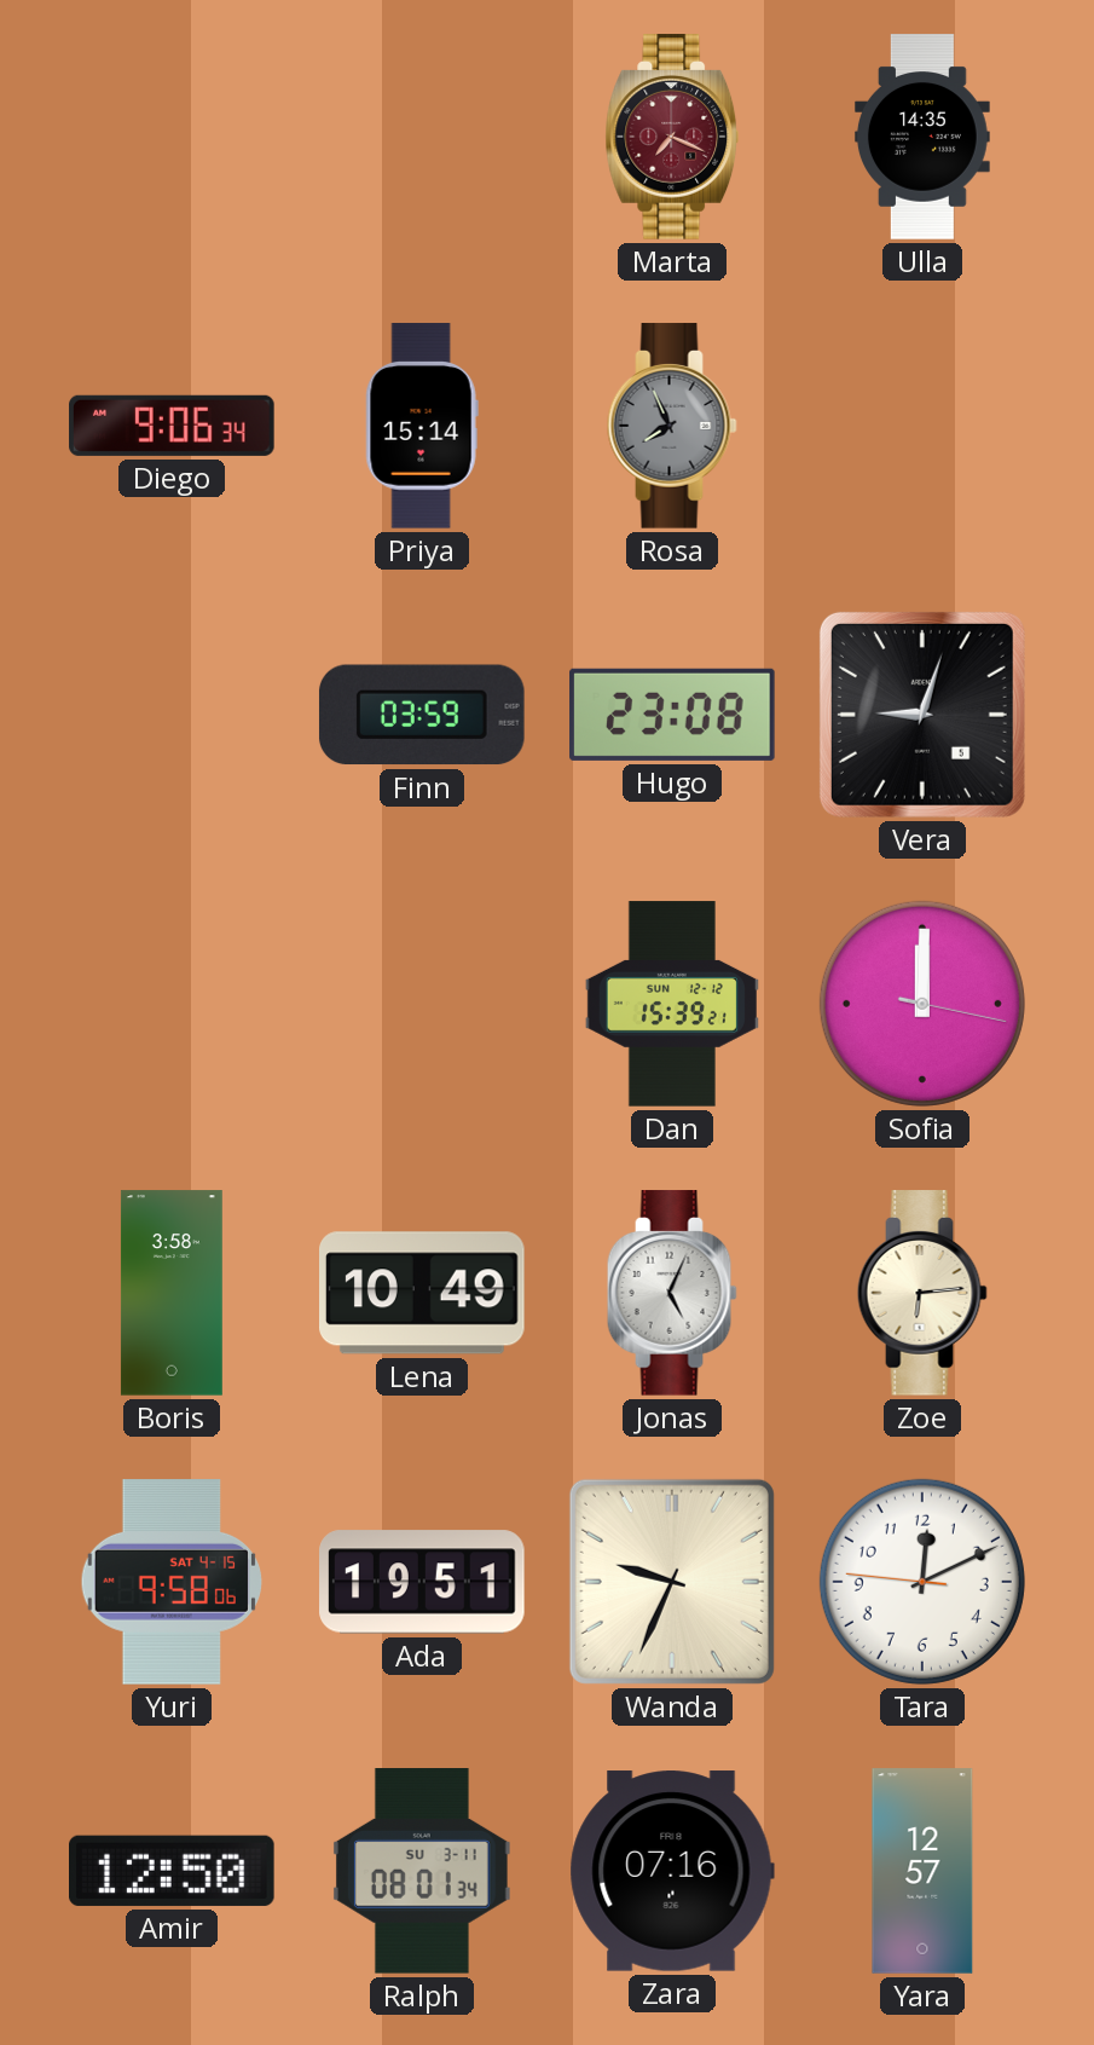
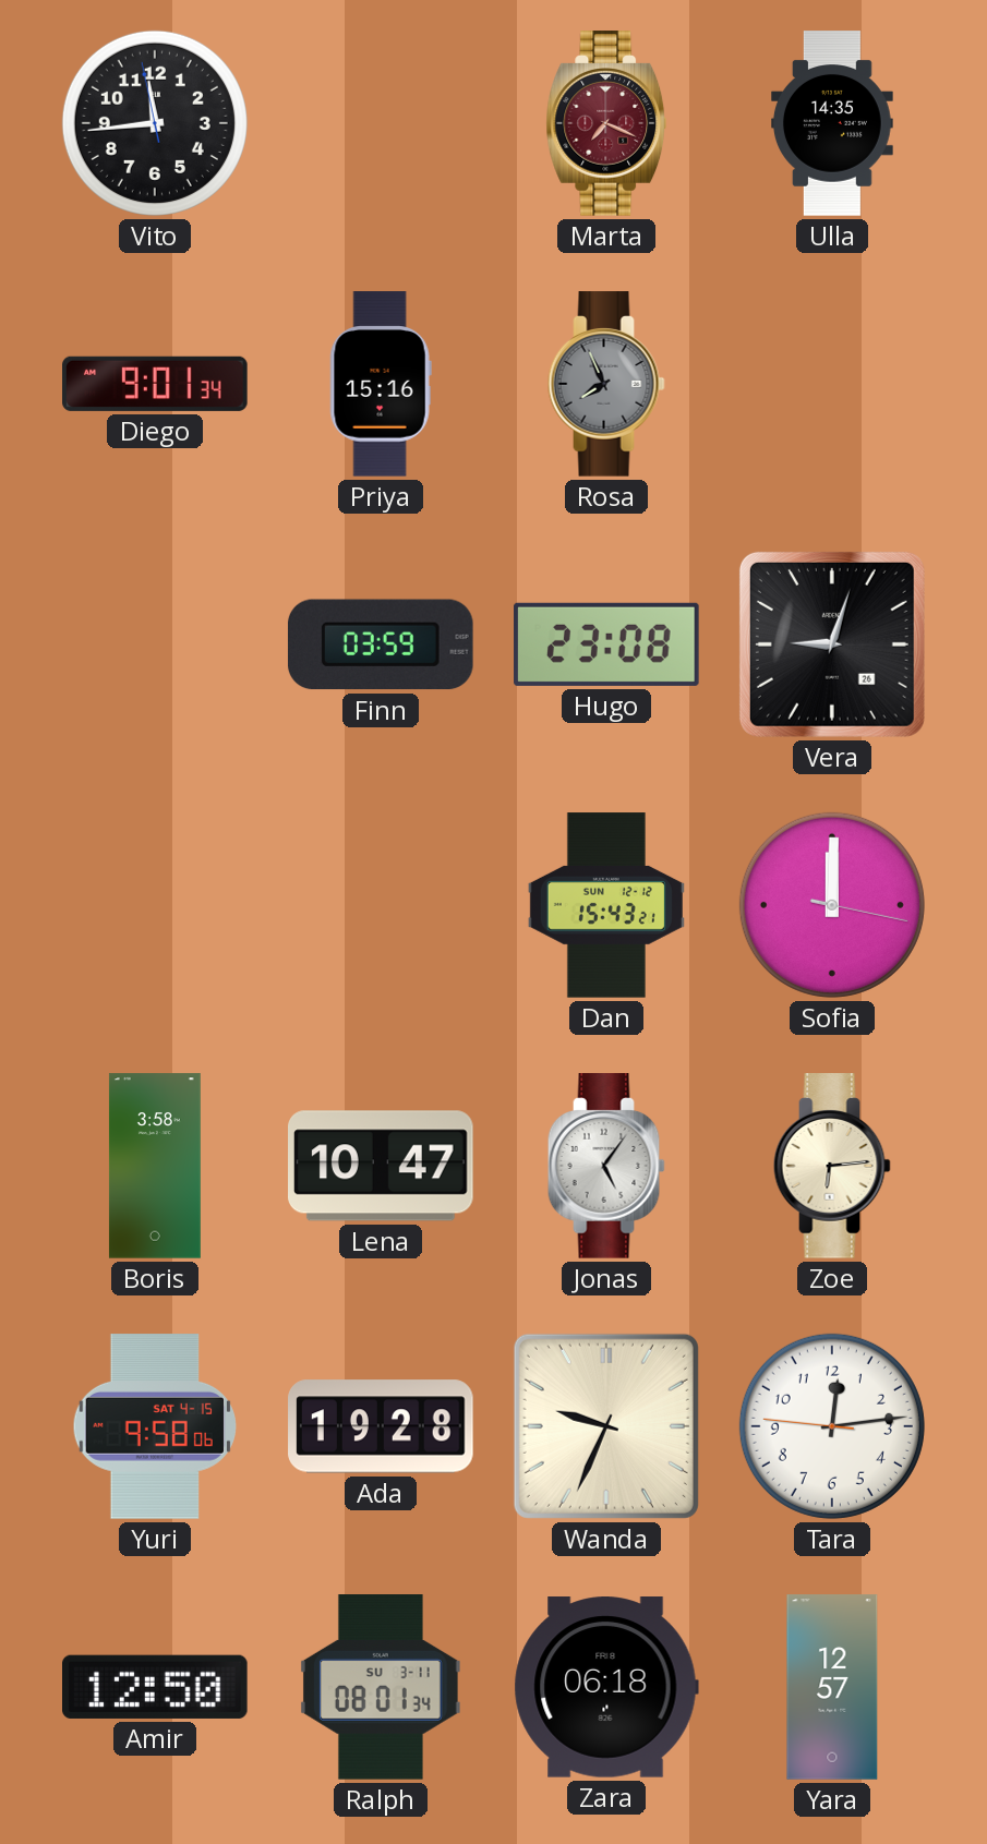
Vito: none -> 11:43 (155, 123)
Diego: 9:06 -> 9:01 (155, 384)
Priya: 15:14 -> 15:16 (381, 384)
Vera date: 5 -> 26 (832, 644)
Dan: 15:39 -> 15:43 (606, 905)
Lena: 10:49 -> 10:47 (382, 1166)
Jonas: 5:04 -> 5:06 (606, 1166)
Ada: 19:51 -> 19:28 (381, 1426)
Tara: 12:10 -> 12:13 (832, 1426)
Zara: 07:16 -> 06:18 (606, 1687)
